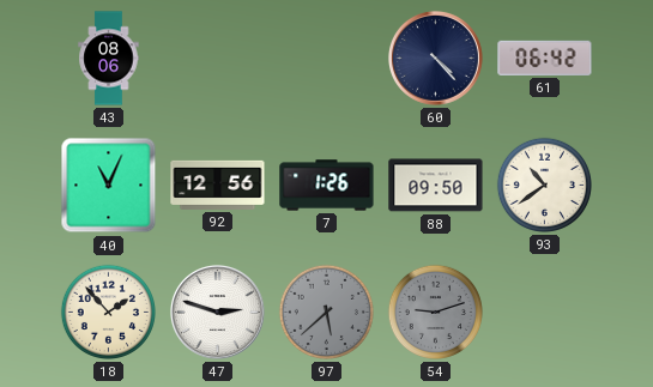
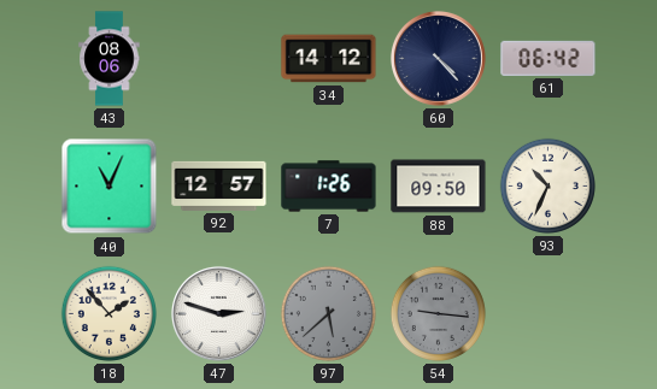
34: none -> 14:12 (329, 59)
92: 12:56 -> 12:57 (219, 185)
93: 10:39 -> 10:34 (547, 185)
54: 9:12 -> 9:16 (438, 313)
